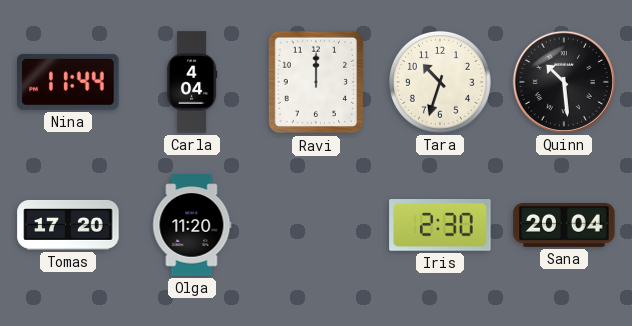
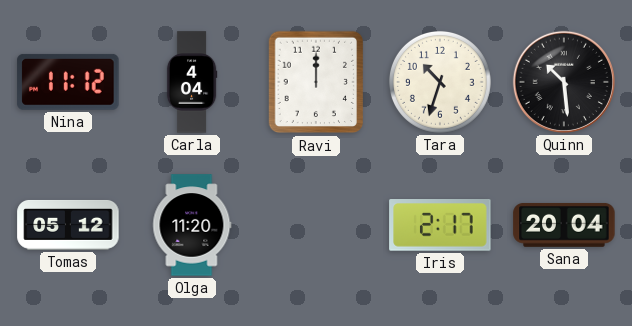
Nina: 11:44 -> 11:12 (68, 82)
Tomas: 17:20 -> 05:12 (68, 225)
Iris: 2:30 -> 2:17 (440, 226)
